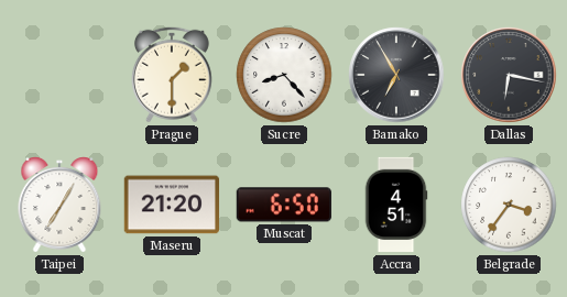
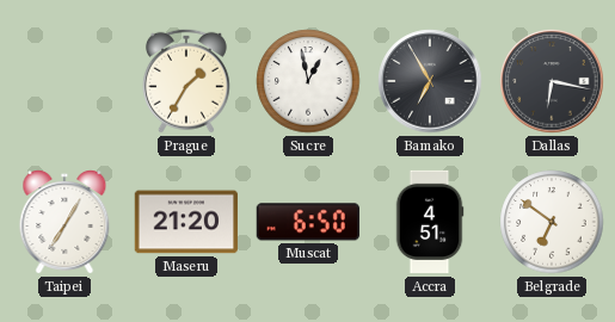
Prague: 1:30 -> 1:35 (186, 81)
Sucre: 8:23 -> 12:58 (308, 81)
Belgrade: 3:36 -> 6:51 (552, 222)
